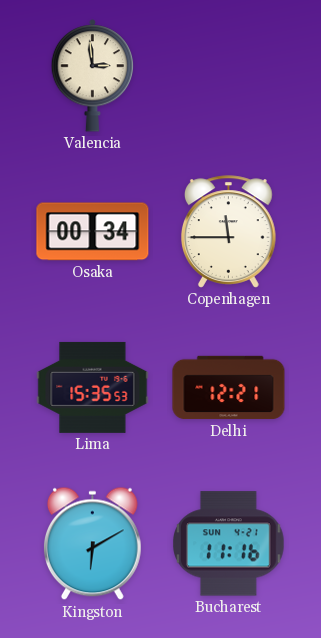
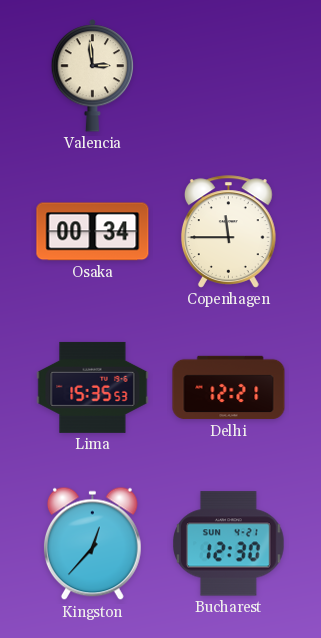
Kingston: 6:10 -> 12:37 (92, 544)
Bucharest: 11:16 -> 12:30 (229, 544)
